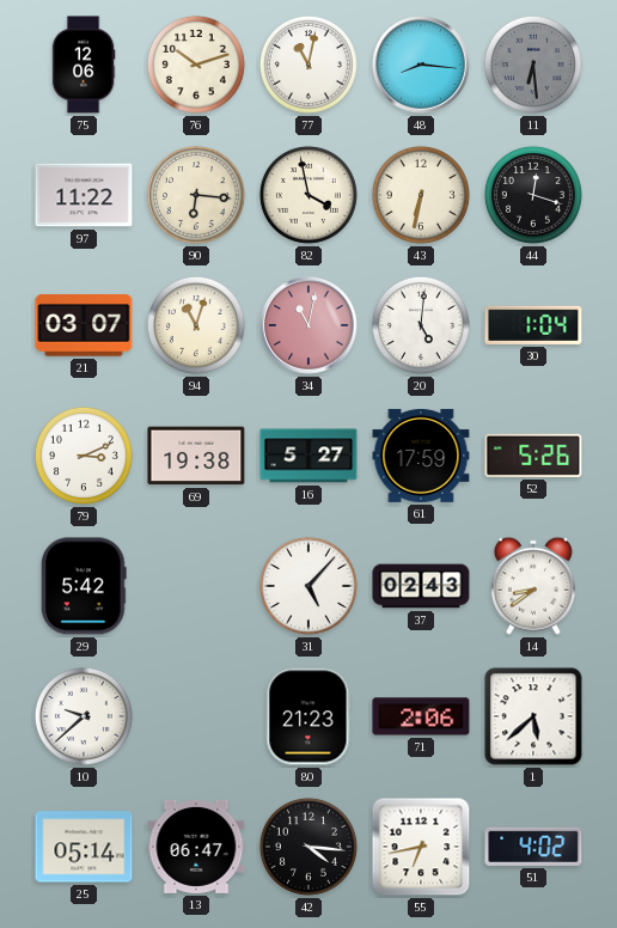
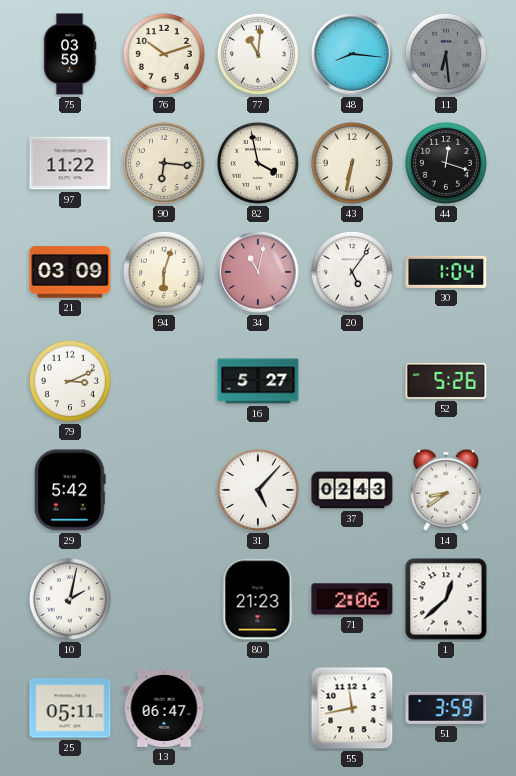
75: 12:06 -> 03:59 (70, 54)
77: 11:02 -> 11:01 (258, 54)
21: 03:07 -> 03:09 (70, 272)
94: 11:03 -> 6:03 (164, 272)
20: 5:01 -> 5:06 (352, 272)
69: 19:38 -> none (196, 456)
61: 17:59 -> none (421, 456)
10: 9:38 -> 2:02 (70, 599)
1: 5:38 -> 12:38 (446, 599)
25: 05:14 -> 05:11 (70, 708)
42: 4:16 -> none (308, 847)
55: 6:43 -> 11:43 (352, 708)
51: 4:02 -> 3:59 (446, 708)
